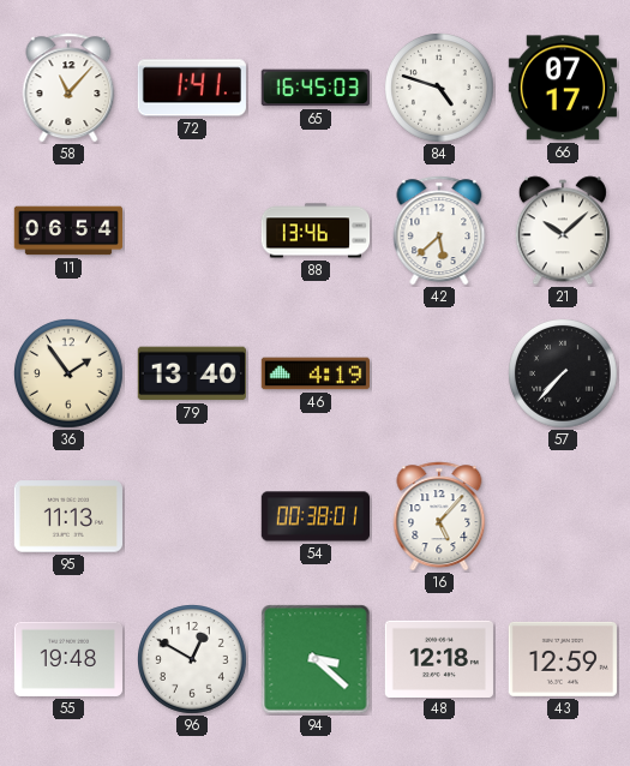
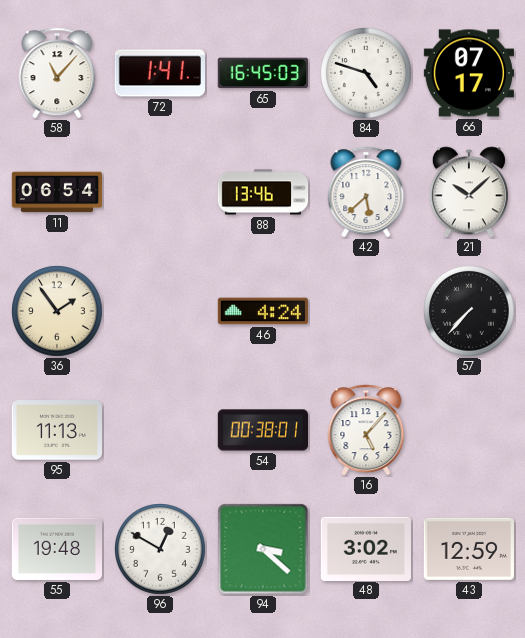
79: 13:40 -> none (192, 373)
46: 4:19 -> 4:24 (262, 311)
48: 12:18 -> 3:02 (365, 548)
